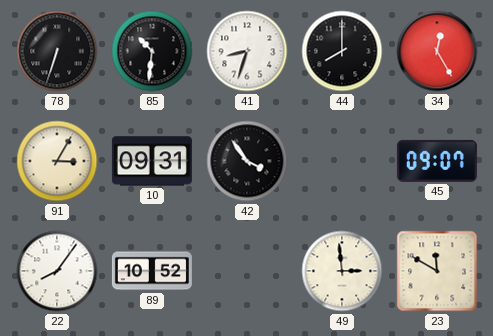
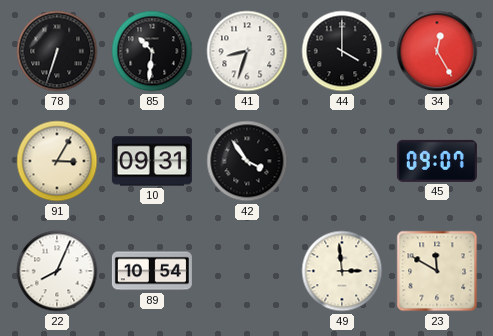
44: 8:00 -> 4:00 (342, 51)
22: 8:06 -> 8:04 (57, 271)
89: 10:52 -> 10:54 (152, 271)
